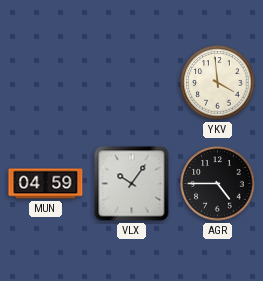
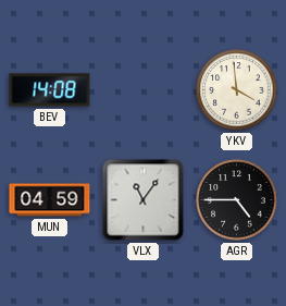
BEV: none -> 14:08 (50, 90)
VLX: 10:06 -> 11:06 (144, 200)
